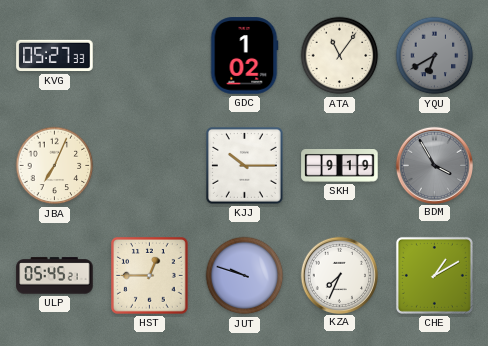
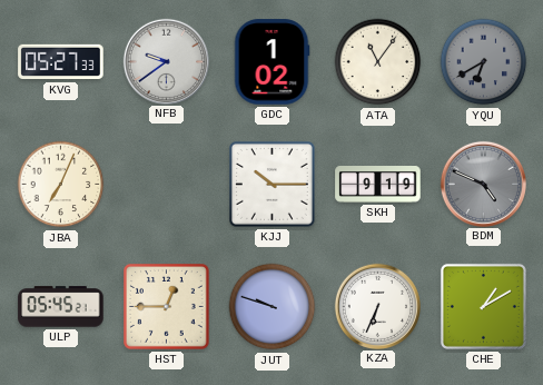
NFB: none -> 9:39 (166, 61)
BDM: 3:55 -> 4:49 (483, 184)
KZA: 7:34 -> 6:34 (377, 306)
